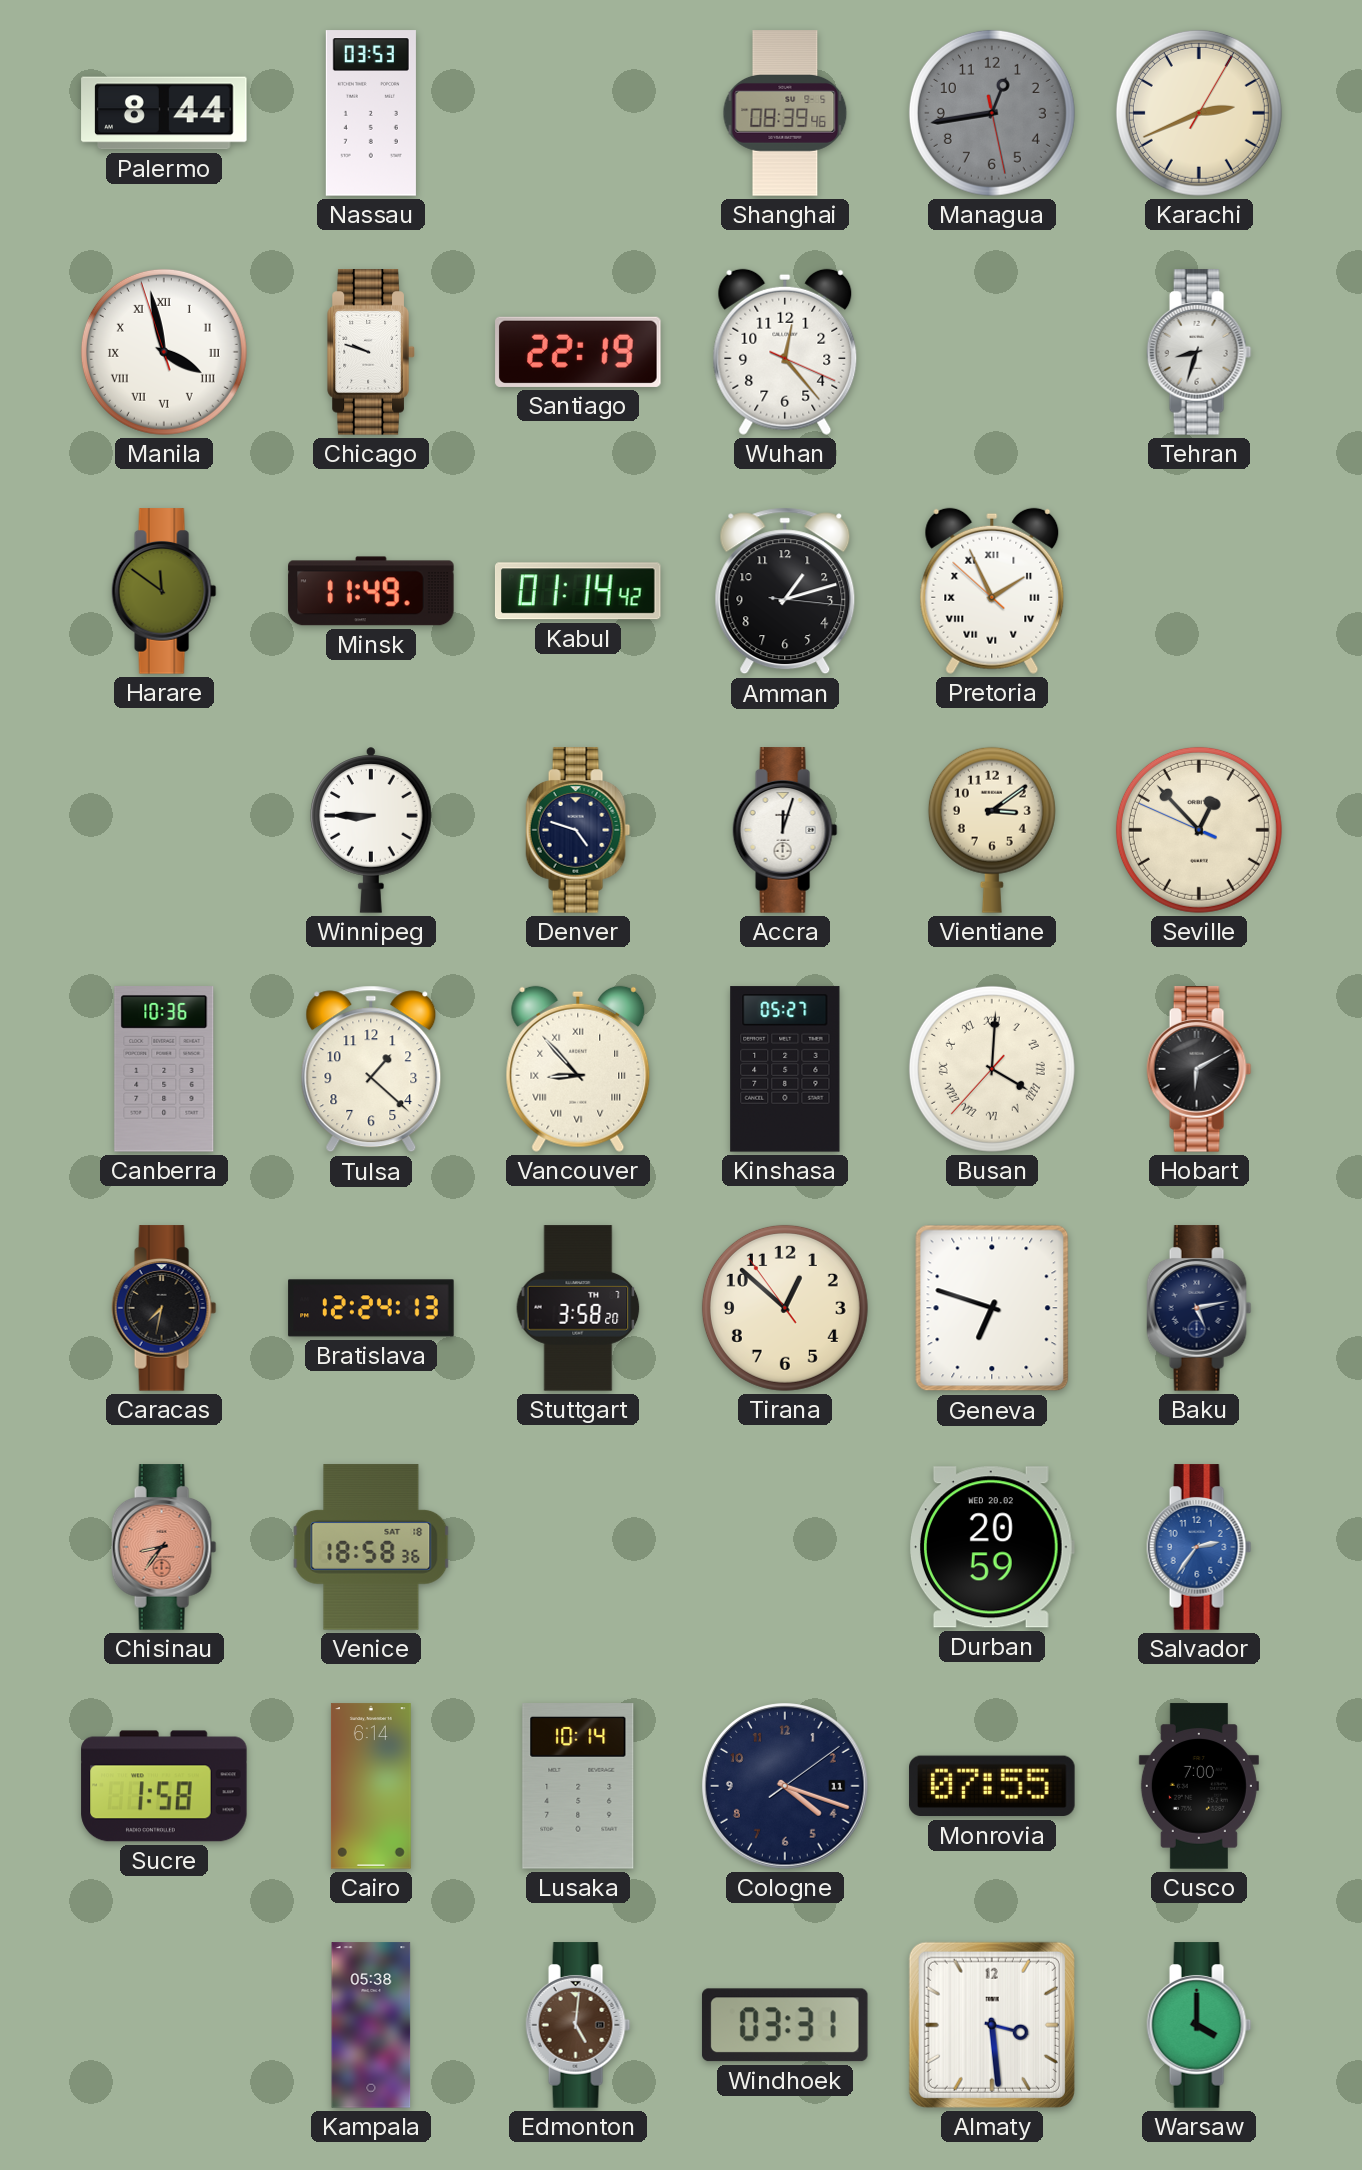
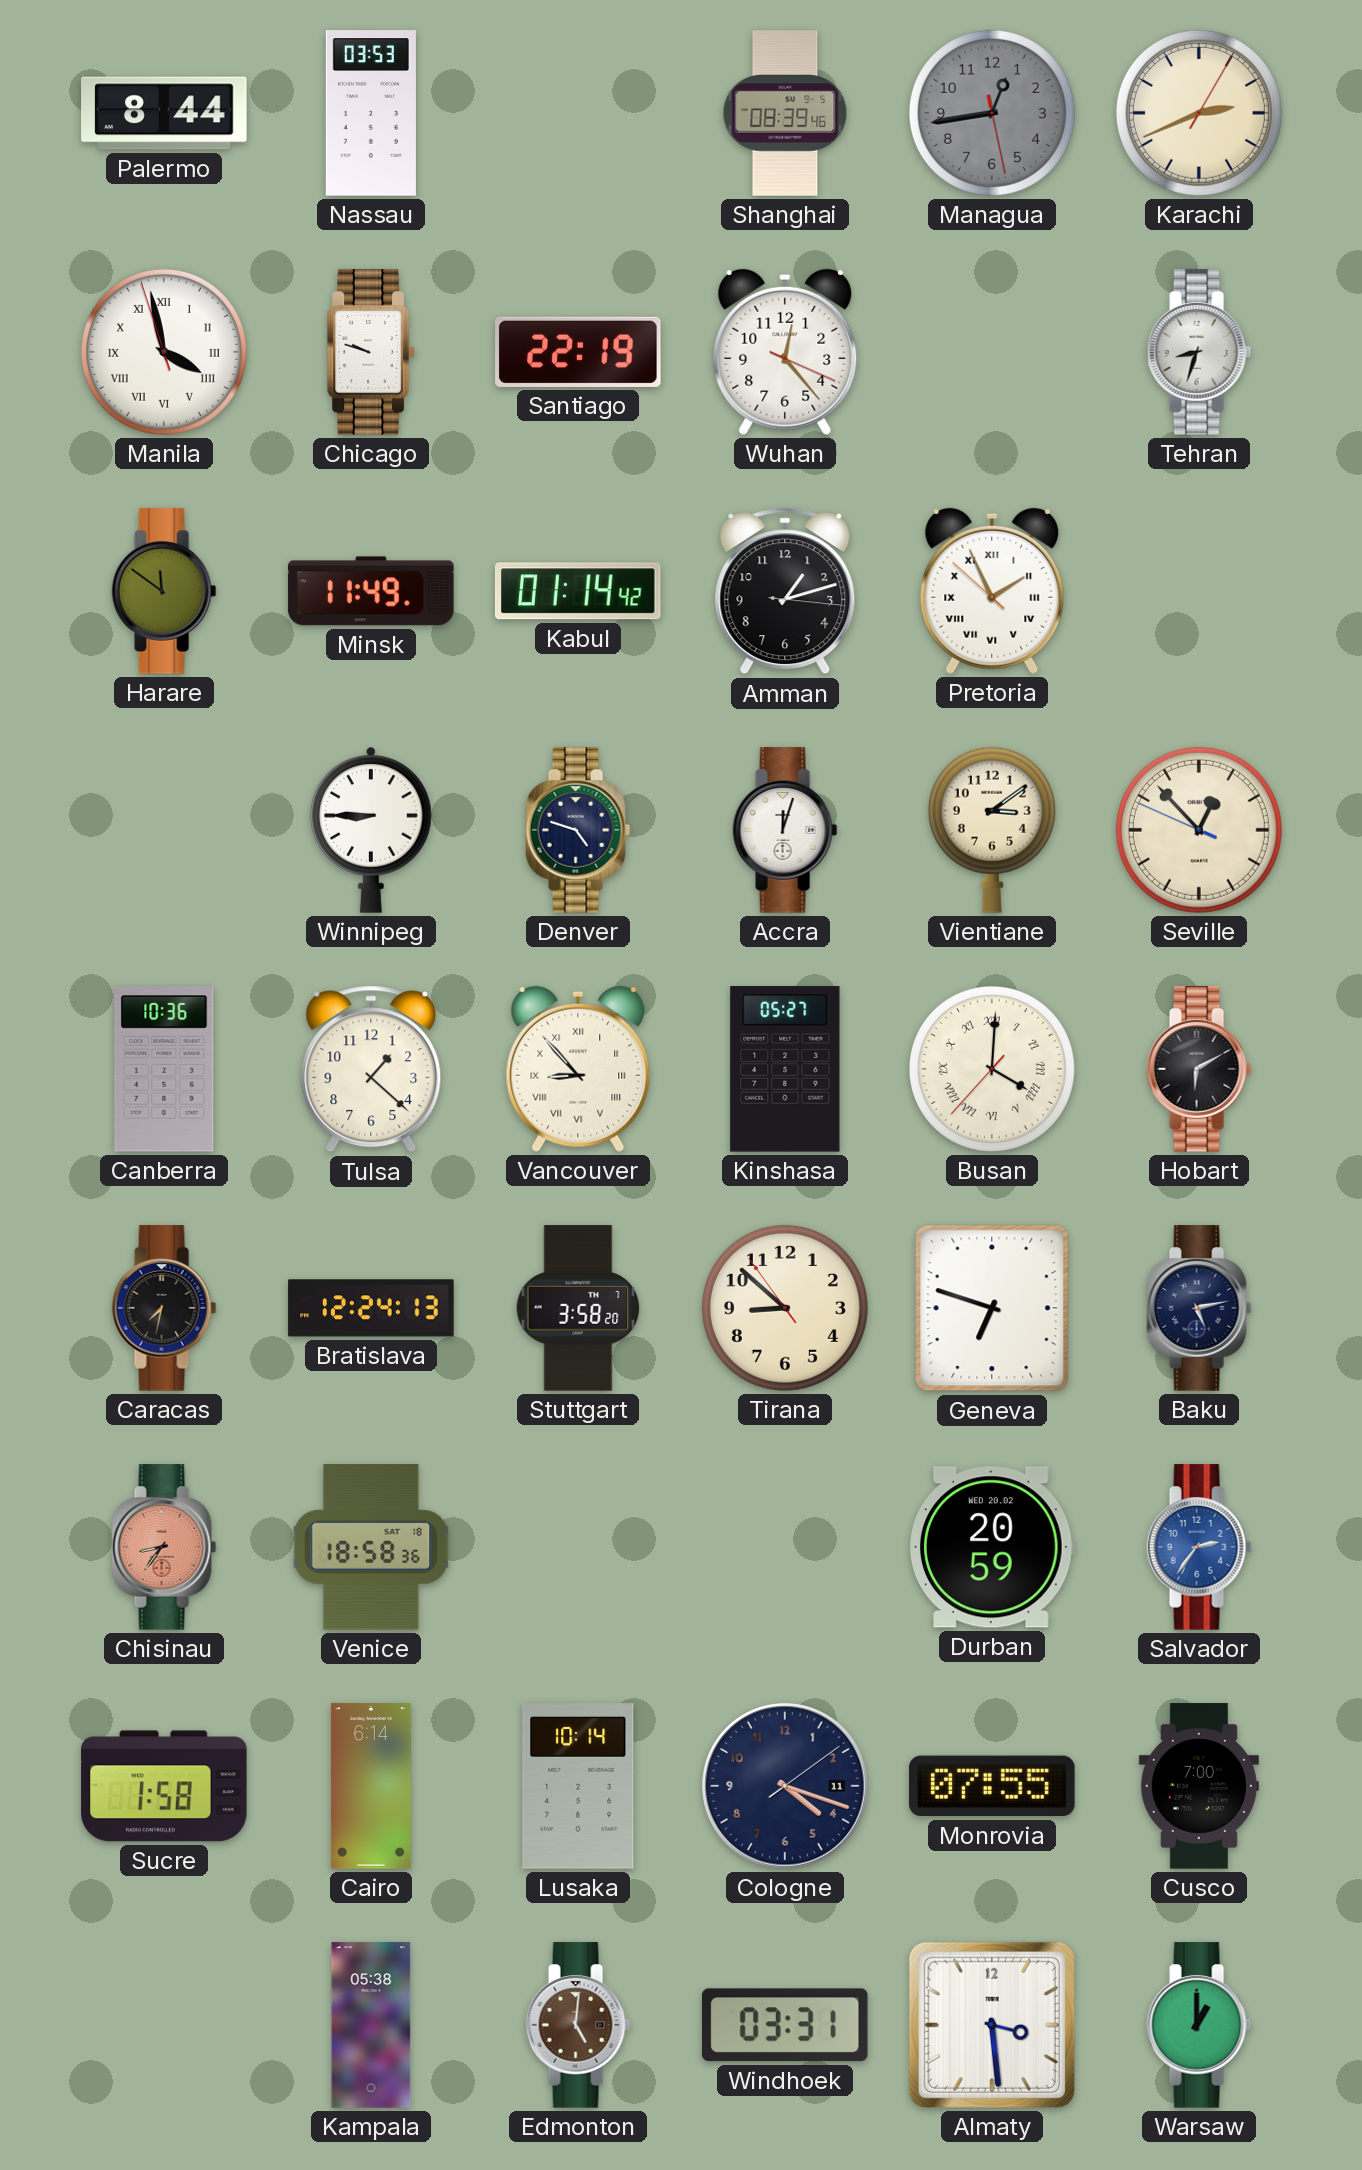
Tirana: 12:51 -> 8:51 (785, 1308)
Warsaw: 4:00 -> 1:00 (1199, 2025)
